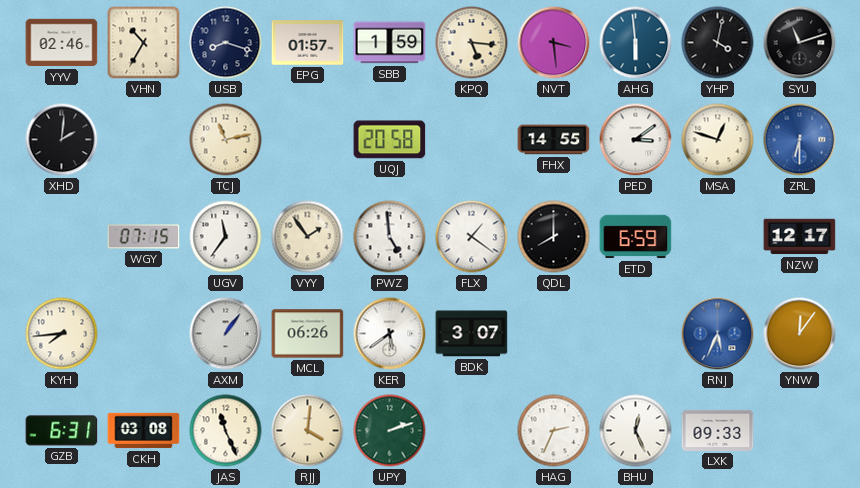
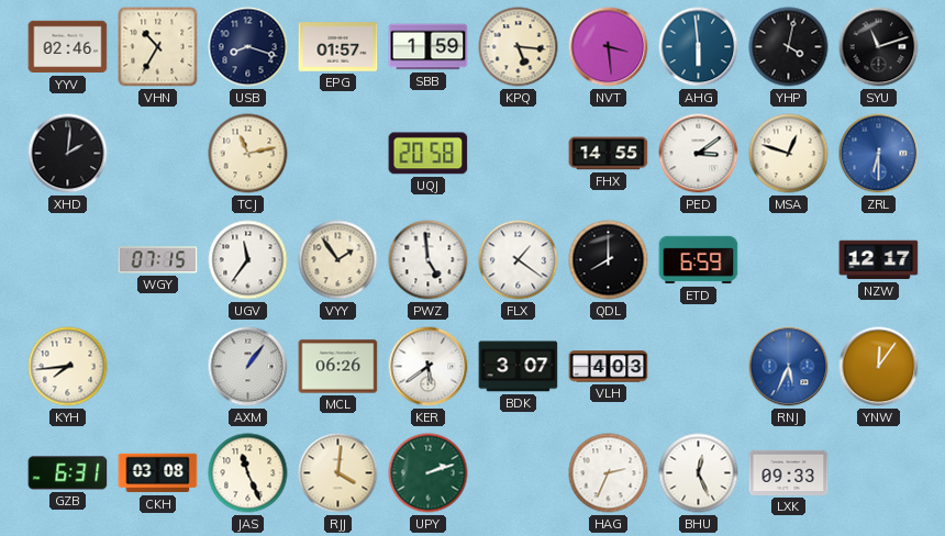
VLH: none -> 4:03 (609, 367)
